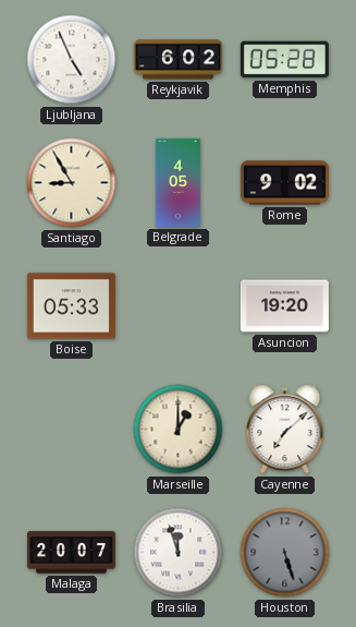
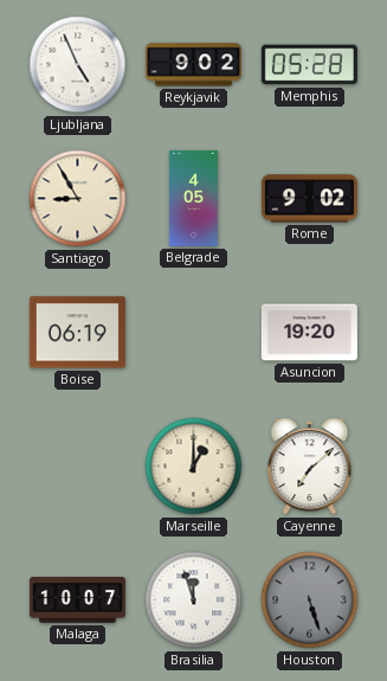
Reykjavik: 6:02 -> 9:02 (193, 65)
Boise: 05:33 -> 06:19 (77, 333)
Malaga: 20:07 -> 10:07 (77, 600)
